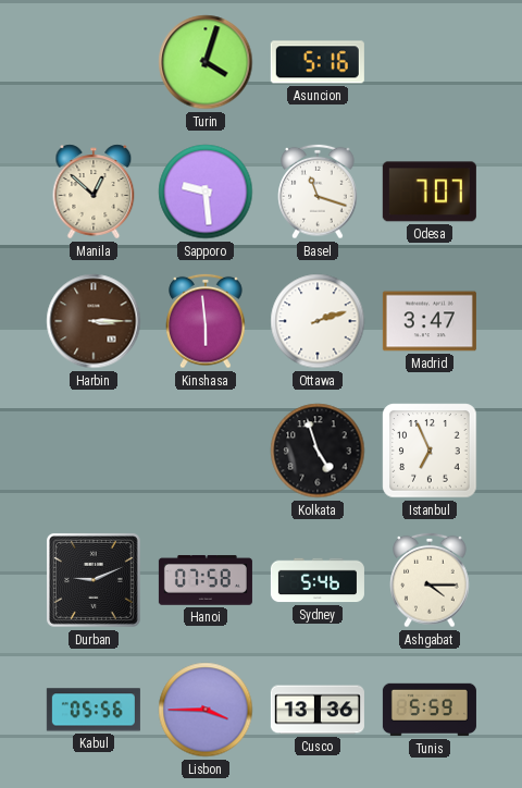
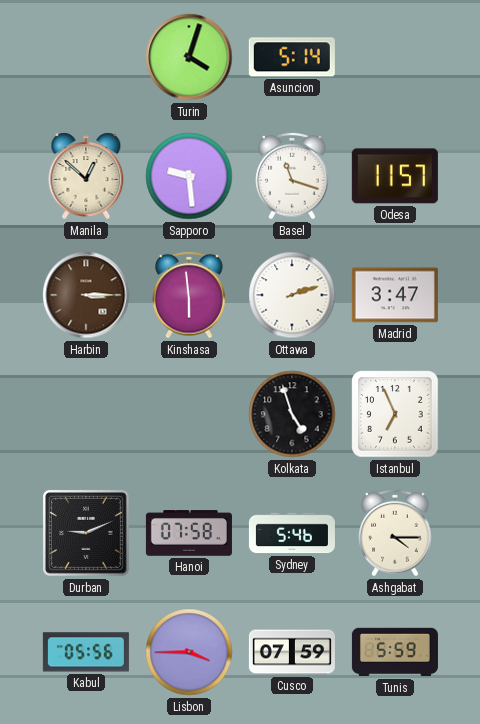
Asuncion: 5:16 -> 5:14 (292, 57)
Odesa: 7:07 -> 11:57 (395, 176)
Cusco: 13:36 -> 07:59 (292, 652)
